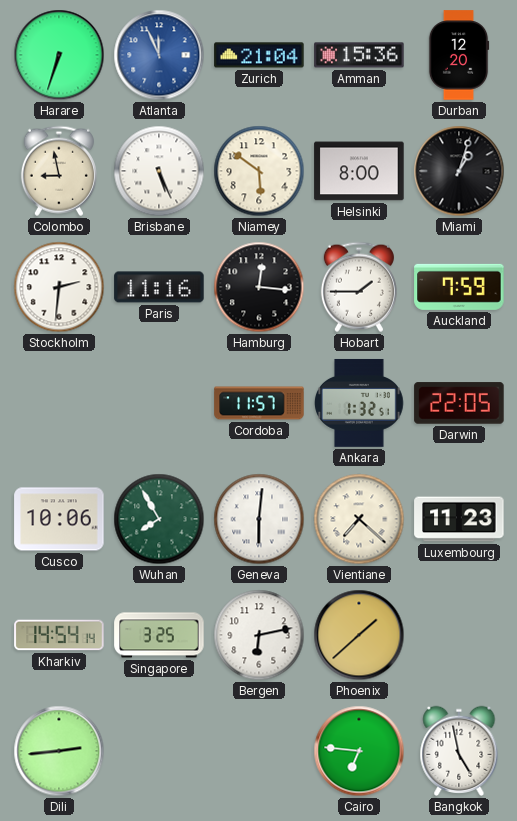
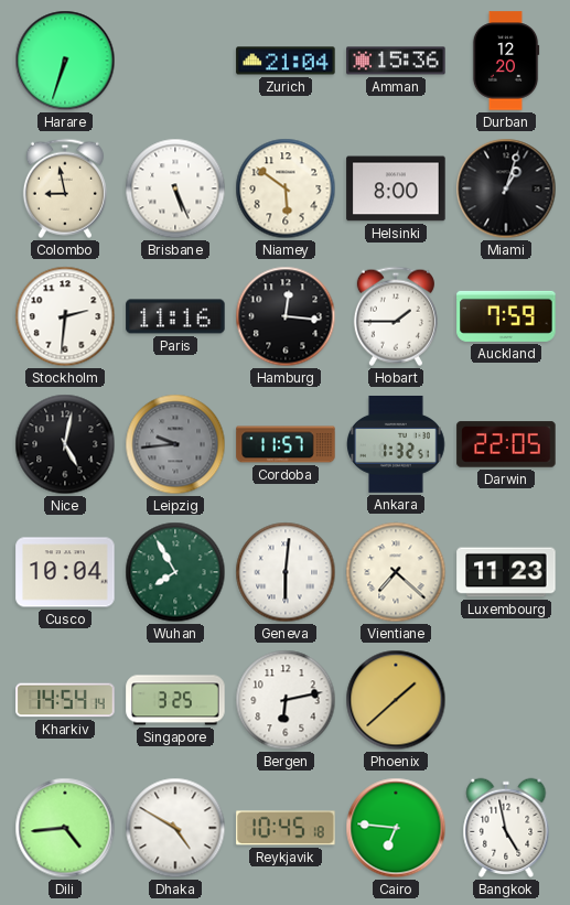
Atlanta: 11:56 -> none (159, 55)
Nice: none -> 5:02 (65, 444)
Leipzig: none -> 9:44 (175, 444)
Cusco: 10:06 -> 10:04 (65, 572)
Dili: 2:44 -> 4:44 (65, 828)
Dhaka: none -> 4:50 (175, 828)
Reykjavik: none -> 10:45 (286, 828)
